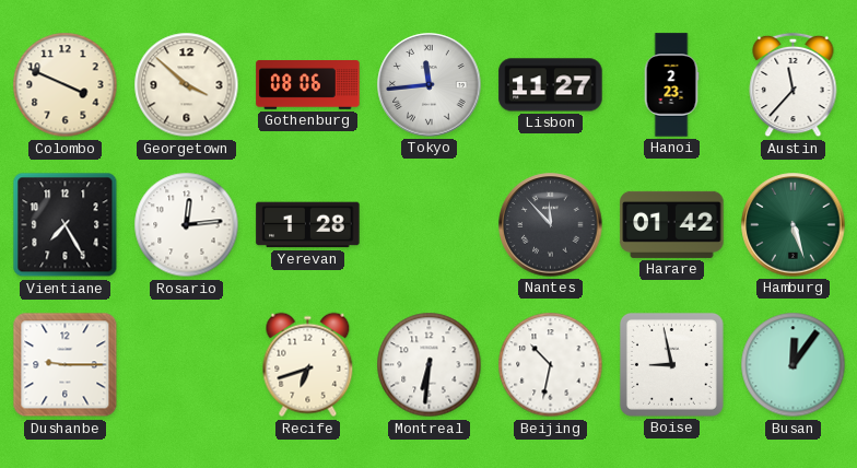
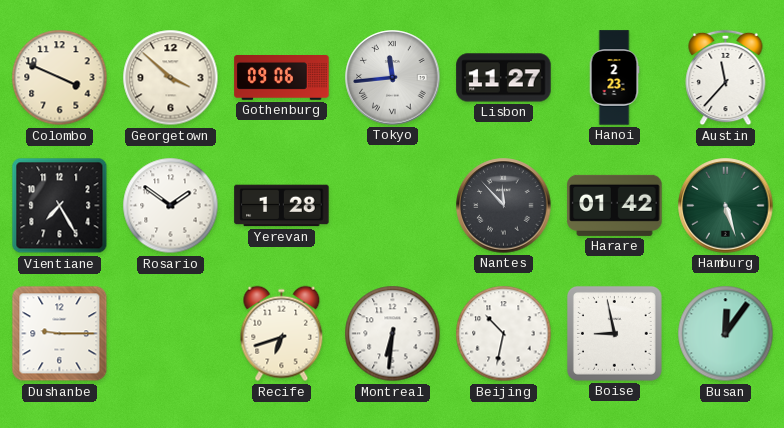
Gothenburg: 08:06 -> 09:06 (282, 78)
Rosario: 12:14 -> 1:51 (171, 206)
